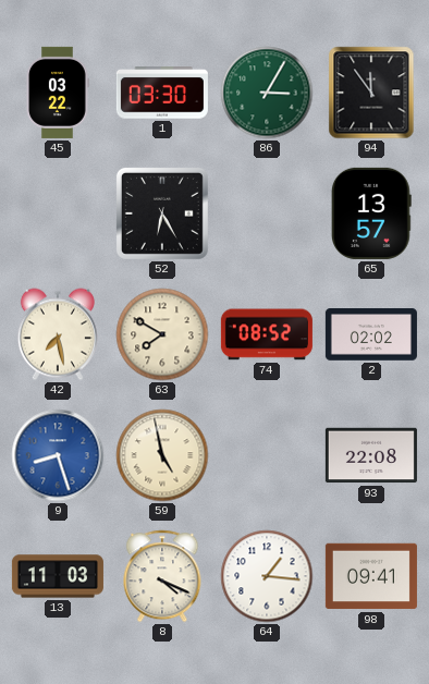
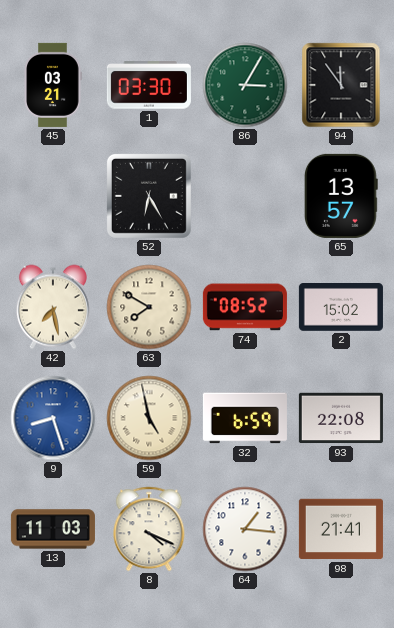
45: 03:22 -> 03:21 (53, 85)
2: 02:02 -> 15:02 (341, 308)
32: none -> 6:59 (245, 418)
98: 09:41 -> 21:41 (341, 529)
